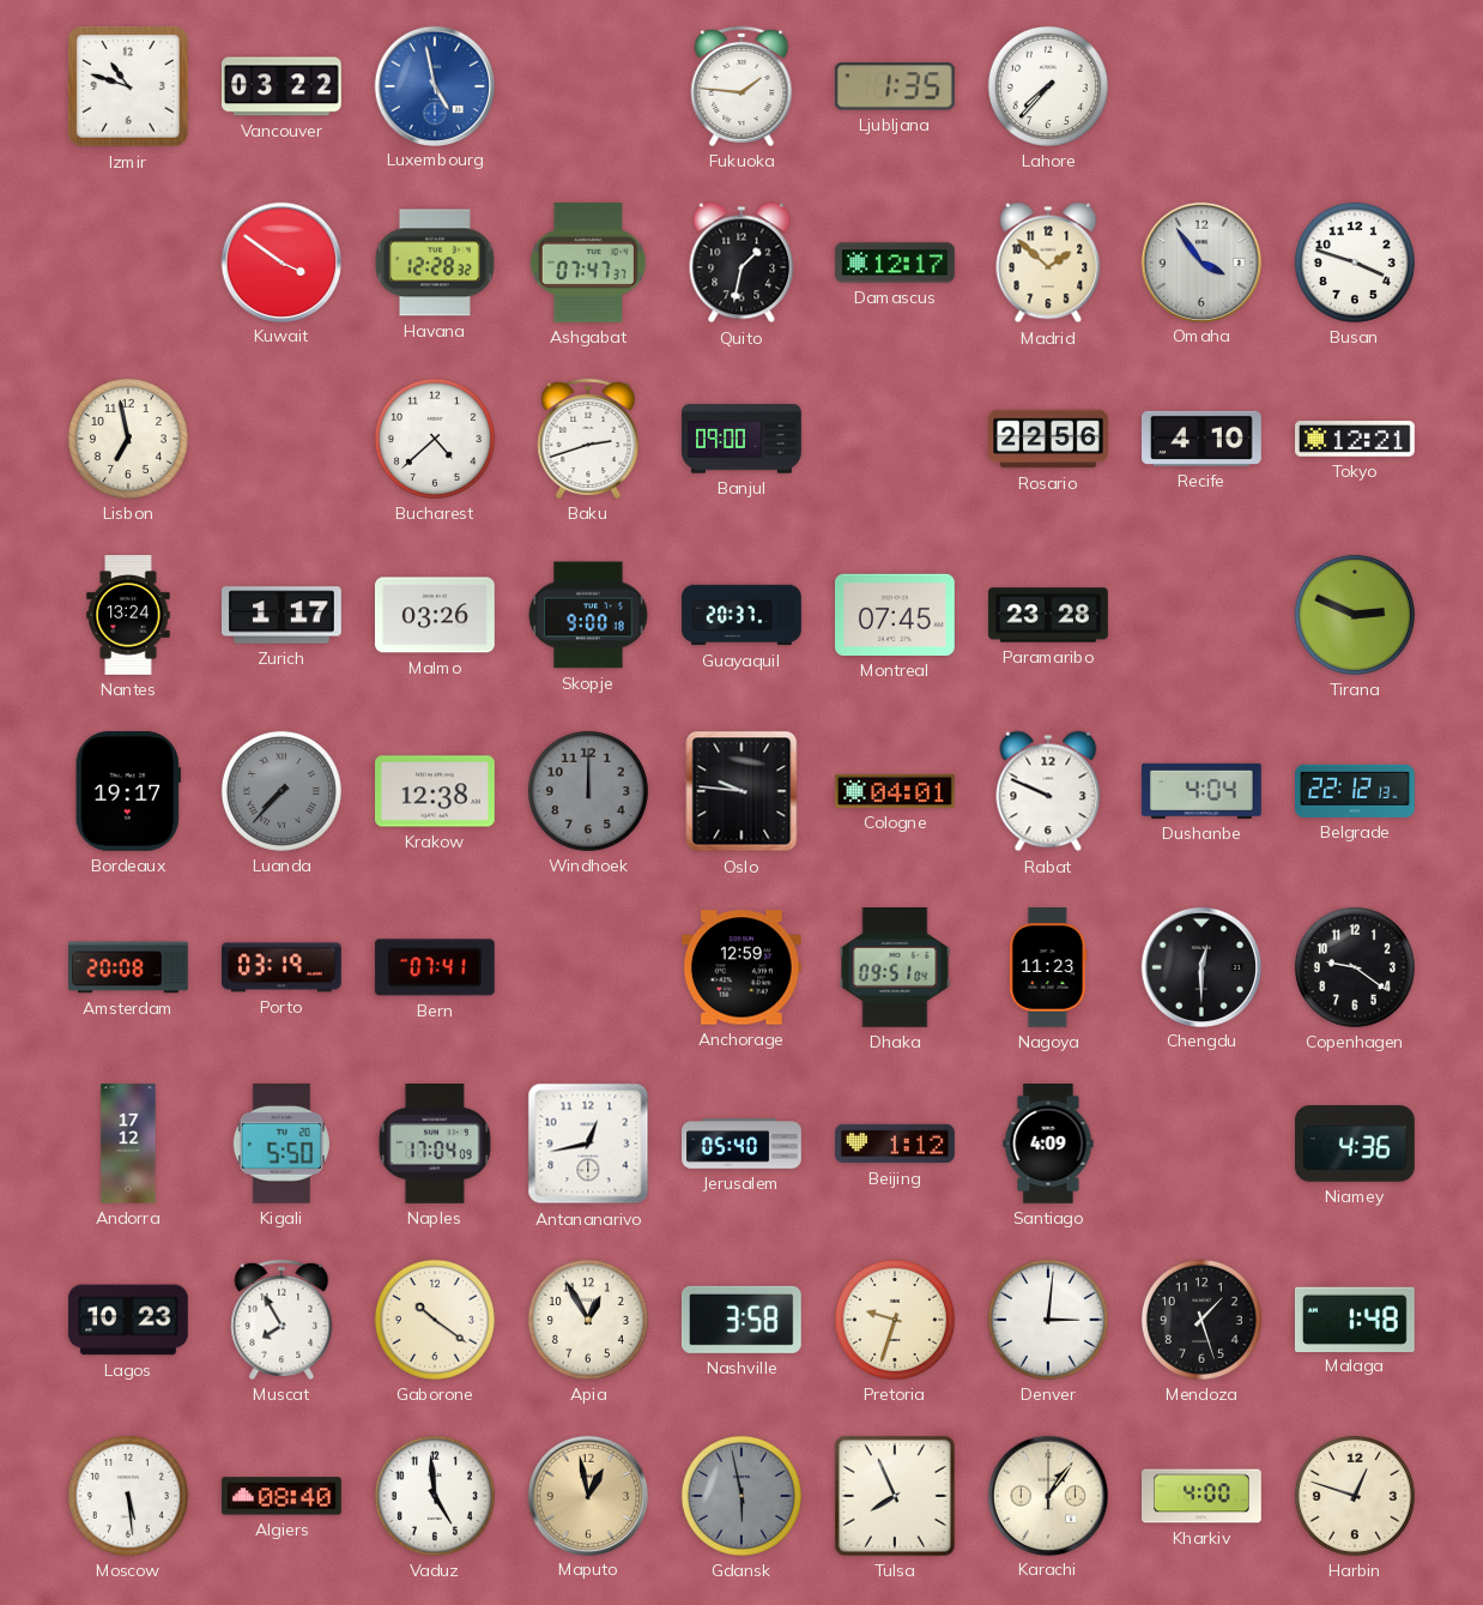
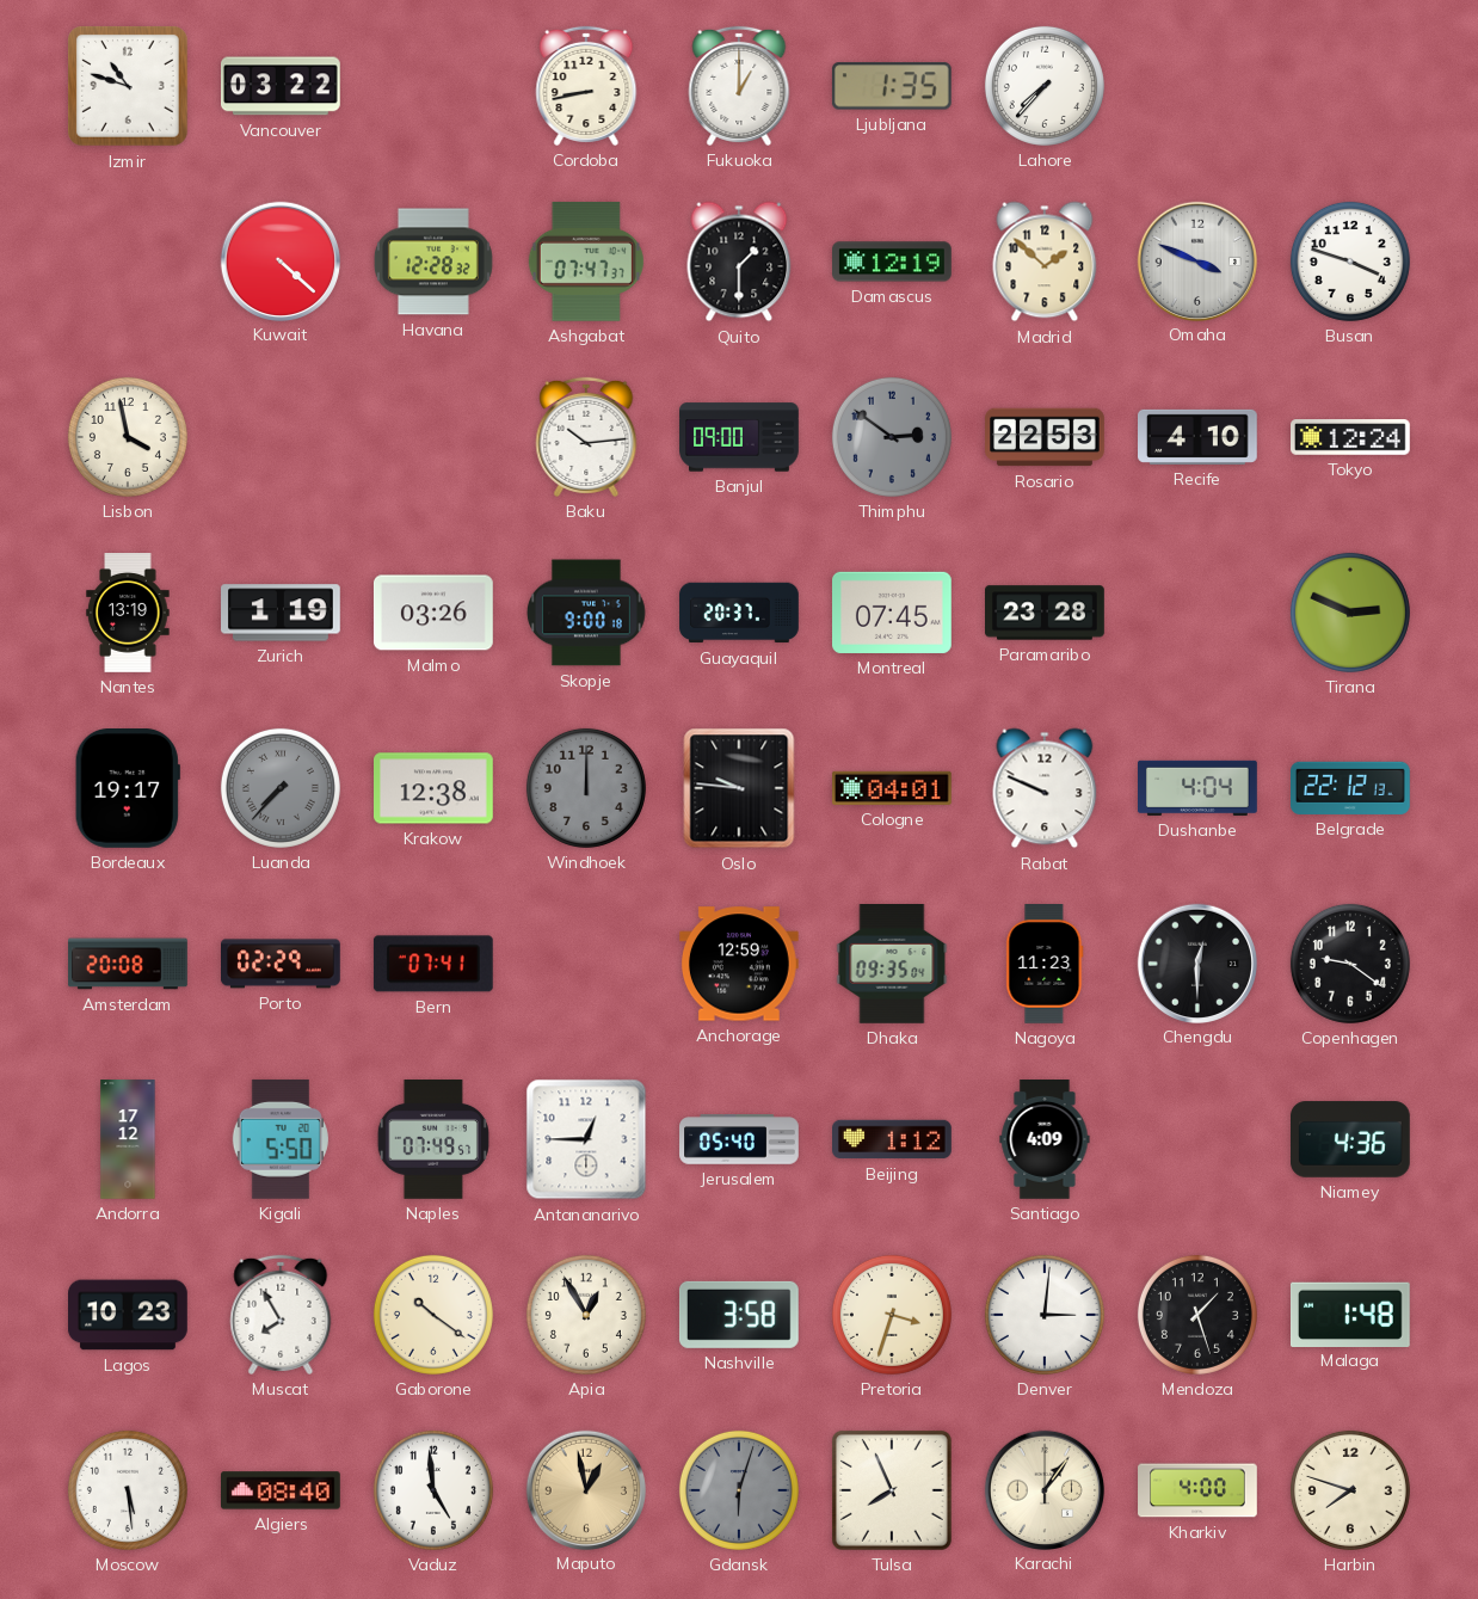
Luxembourg: 4:58 -> none (434, 85)
Cordoba: none -> 8:43 (586, 86)
Fukuoka: 1:46 -> 1:00 (739, 86)
Kuwait: 3:51 -> 4:22 (279, 260)
Quito: 1:32 -> 1:30 (739, 262)
Damascus: 12:17 -> 12:19 (893, 262)
Omaha: 3:54 -> 3:49 (1196, 260)
Lisbon: 6:58 -> 3:58 (128, 437)
Bucharest: 4:38 -> none (435, 439)
Baku: 2:42 -> 10:14 (586, 437)
Thimphu: none -> 2:51 (892, 437)
Rosario: 22:56 -> 22:53 (1045, 437)
Tokyo: 12:21 -> 12:24 (1351, 438)
Nantes: 13:24 -> 13:19 (128, 614)
Zurich: 1:17 -> 1:19 (282, 613)
Porto: 03:19 -> 02:29 (282, 964)
Dhaka: 09:51 -> 09:35 (892, 965)
Naples: 17:04 -> 07:49 (433, 1140)
Antananarivo: 12:43 -> 12:45 (586, 1139)
Pretoria: 9:33 -> 3:33 (892, 1315)
Gdansk: 5:58 -> 6:03 (739, 1490)
Harbin: 12:48 -> 7:48 (1350, 1490)
